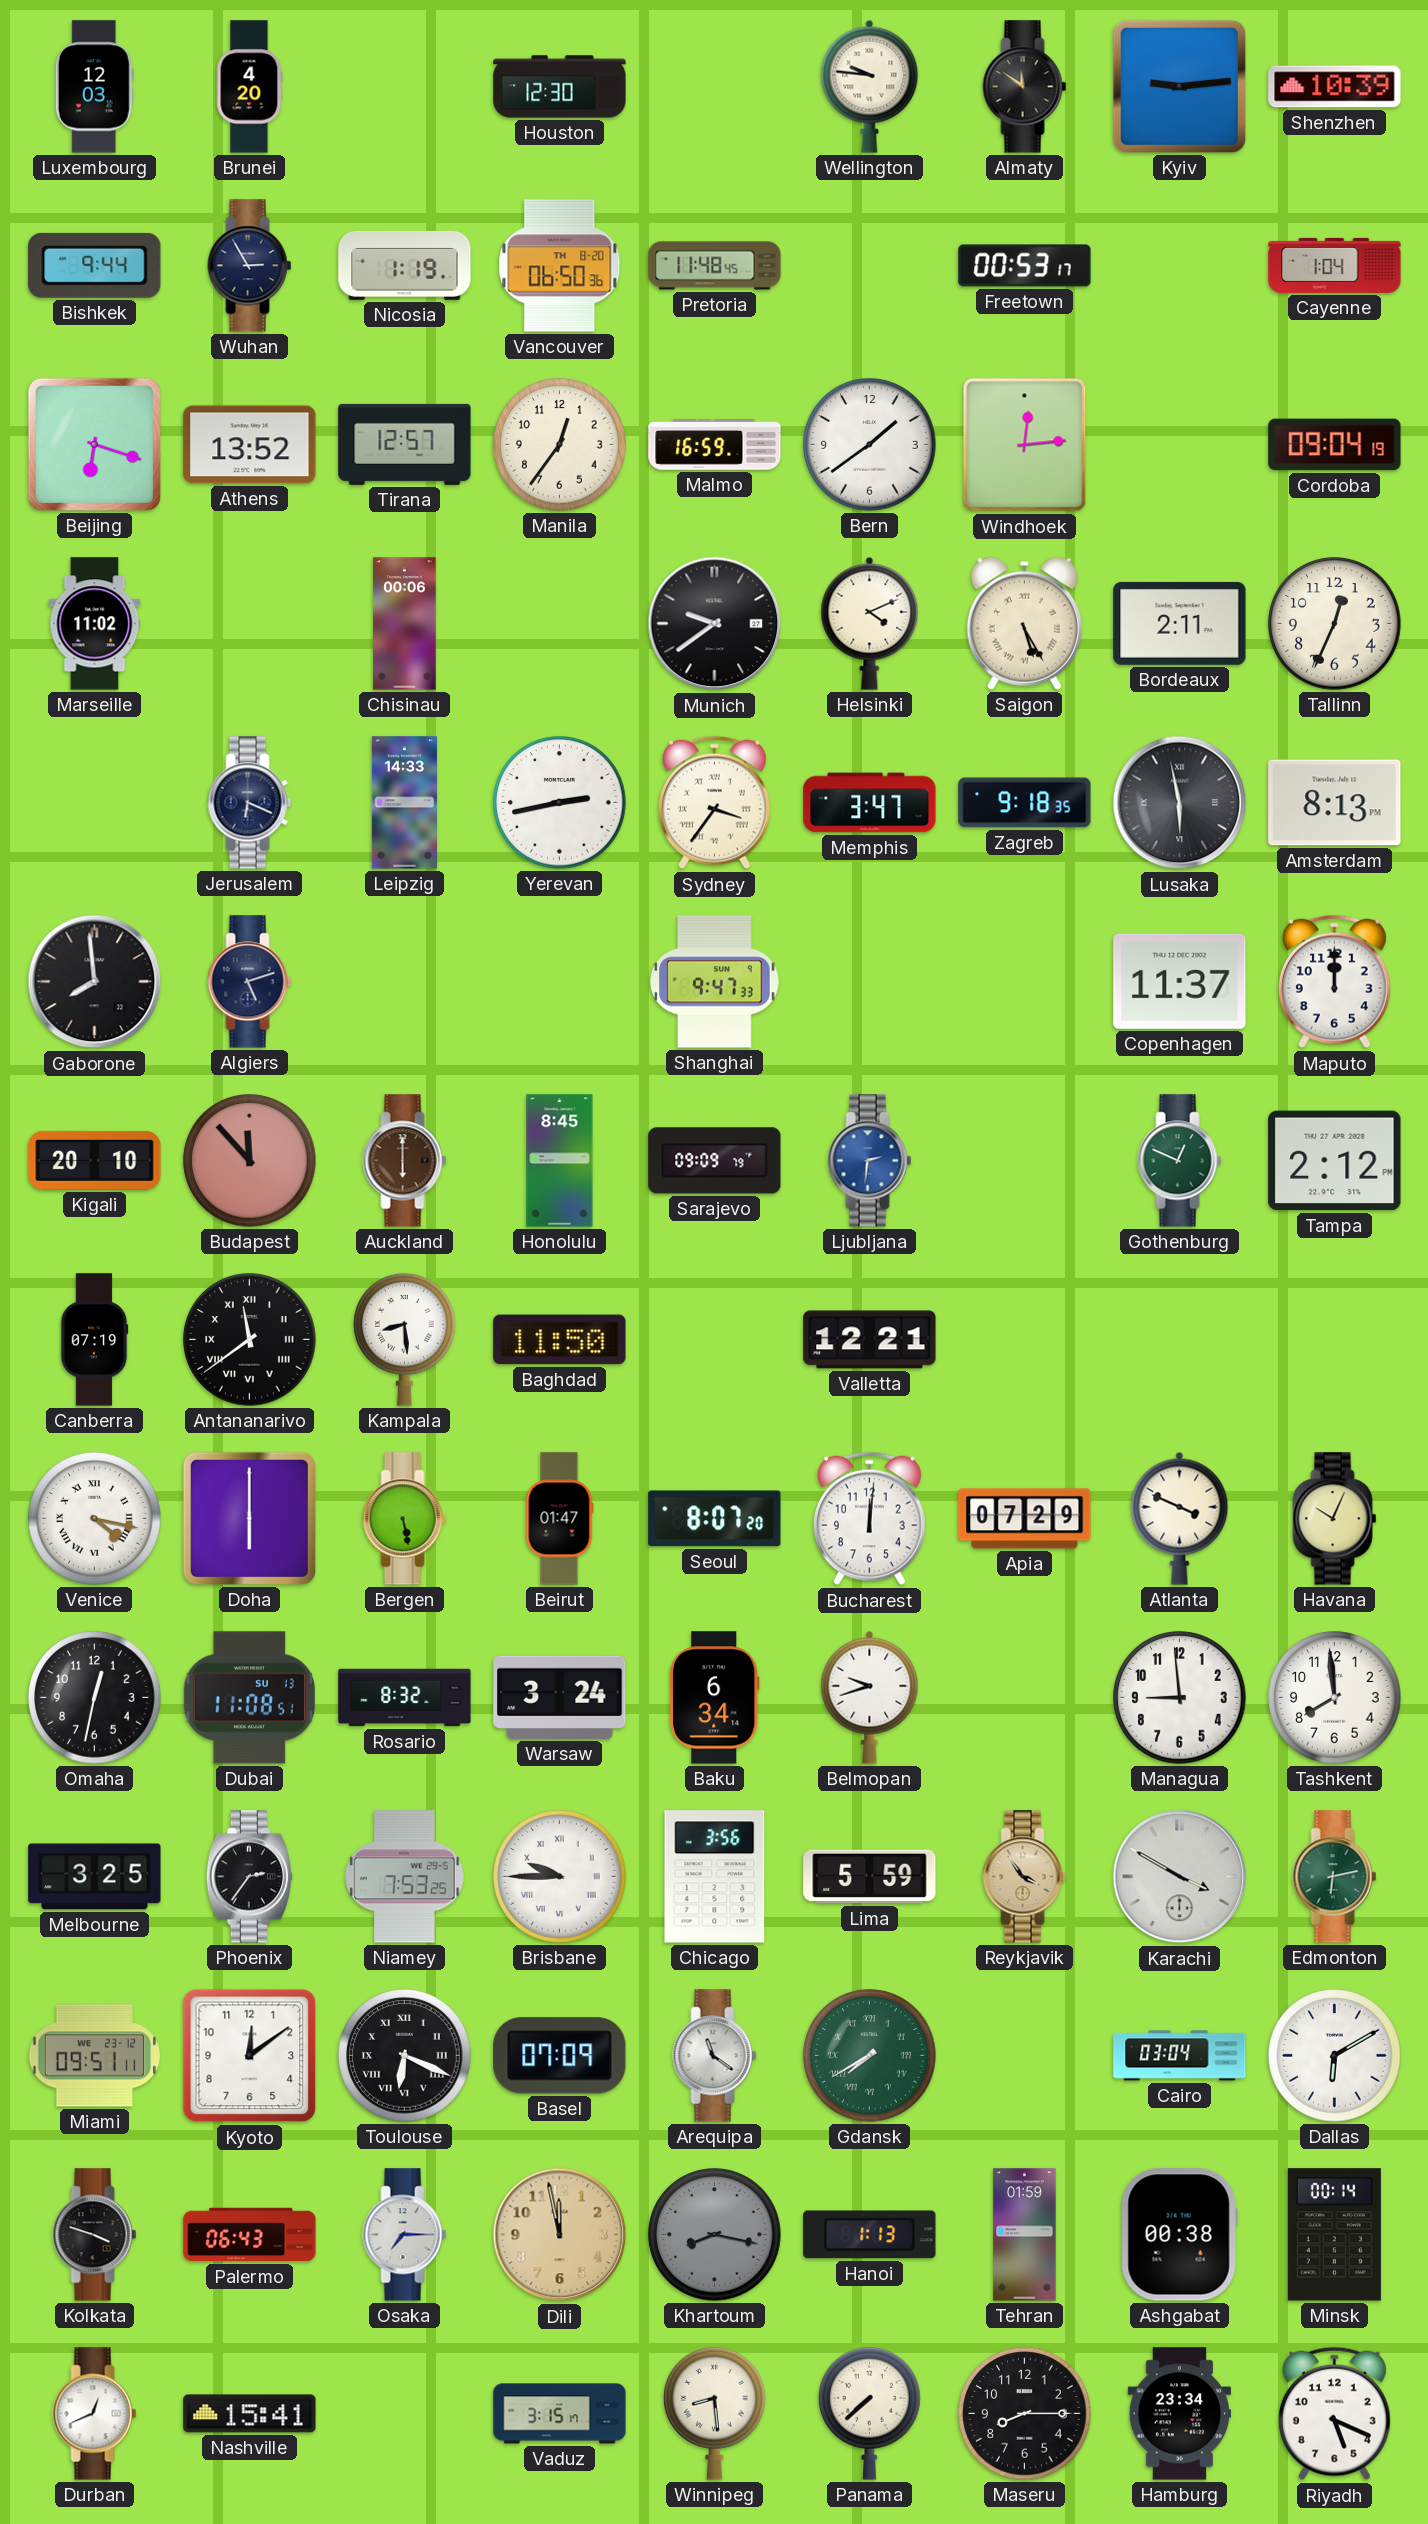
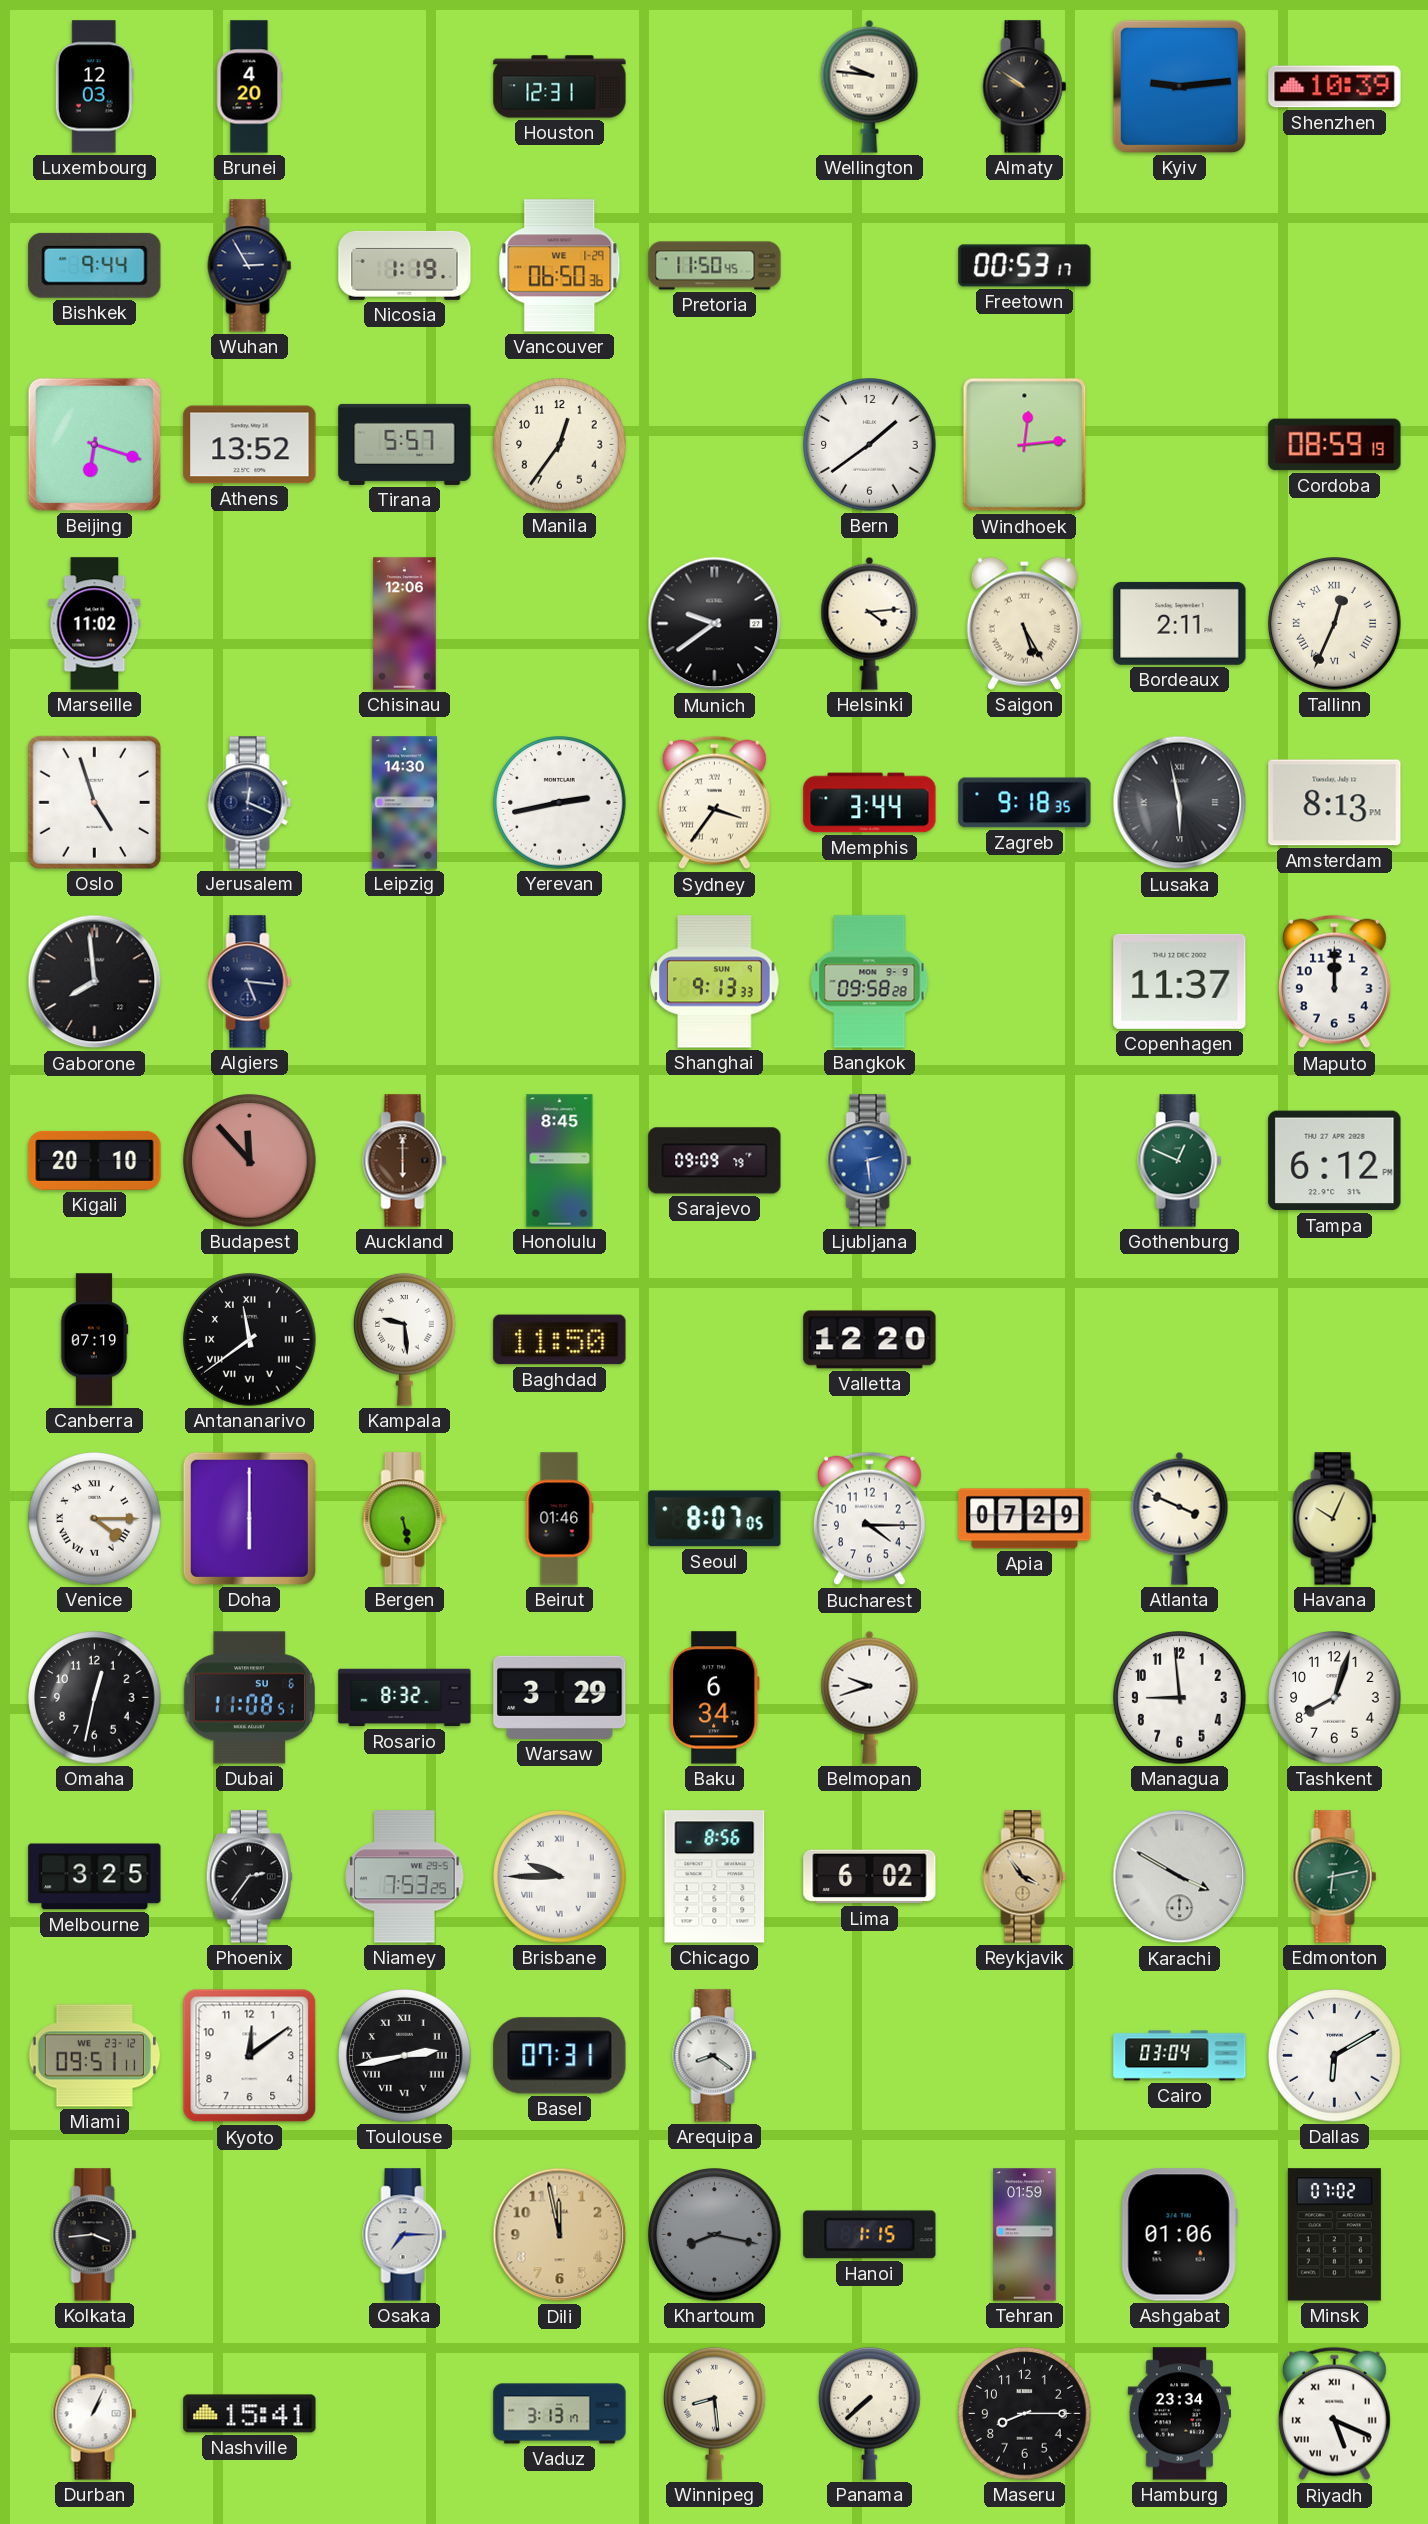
Houston: 12:30 -> 12:31 (560, 87)
Almaty: 11:51 -> 9:51 (1025, 87)
Vancouver date: TH 8-20 -> WE 1-29 (560, 266)
Pretoria: 11:48 -> 11:50 (715, 266)
Cayenne: 1:04 -> none (1335, 265)
Tirana: 12:57 -> 5:57 (405, 444)
Malmo: 16:59 -> none (715, 445)
Cordoba: 09:04 -> 08:59 (1335, 445)
Chisinau: 00:06 -> 12:06 (405, 624)
Helsinki: 4:11 -> 4:14 (870, 623)
Tallinn numerals: Arabic -> Roman (1335, 624)
Oslo: none -> 4:57 (94, 802)
Jerusalem: 6:19 -> 12:19 (250, 803)
Leipzig: 14:33 -> 14:30 (404, 803)
Memphis: 3:47 -> 3:44 (870, 803)
Algiers: 5:12 -> 5:16 (250, 982)
Shanghai: 9:47 -> 9:13 (715, 982)
Bangkok: none -> 09:58 (870, 982)
Ljubljana: 2:31 -> 2:29 (870, 1161)
Tampa: 2:12 -> 6:12 (1335, 1161)
Kampala: 8:29 -> 9:29 (405, 1339)
Valletta: 12:21 -> 12:20 (870, 1340)
Venice: 4:17 -> 4:15 (95, 1519)
Beirut: 01:47 -> 01:46 (559, 1519)
Seoul: 8:07:20 -> 8:07:05 (715, 1519)
Bucharest: 12:01 -> 4:15 (870, 1519)
Dubai date: SU 13 -> SU 6 (249, 1698)
Warsaw: 3:24 -> 3:29 (560, 1697)
Tashkent: 7:59 -> 8:03 (1335, 1698)
Chicago: 3:56 -> 8:56 (715, 1877)
Lima: 5:59 -> 6:02 (870, 1877)
Toulouse: 6:19 -> 2:43 (405, 2056)
Basel: 07:09 -> 07:31 (560, 2056)
Arequipa: 11:21 -> 8:21 (715, 2056)
Gdansk: 7:40 -> none (870, 2056)
Kolkata: 3:48 -> 3:44 (95, 2235)
Palermo: 06:43 -> none (250, 2235)
Hanoi: 1:13 -> 1:15 (870, 2235)
Ashgabat: 00:38 -> 01:06 (1179, 2235)
Minsk: 00:14 -> 07:02 (1334, 2235)
Durban: 12:41 -> 1:04 (95, 2414)
Vaduz: 3:15 -> 3:13 (560, 2414)
Riyadh numerals: Arabic -> Roman (1335, 2414)
